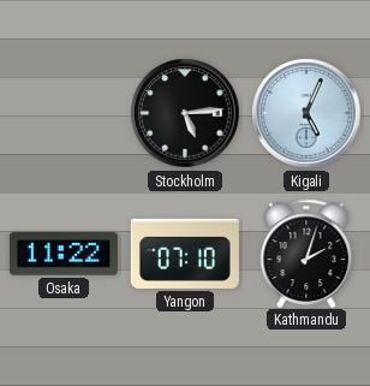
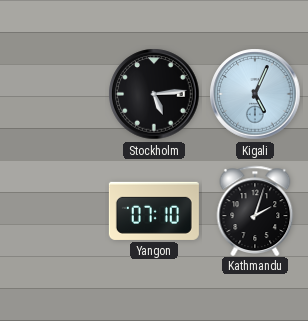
Osaka: 11:22 -> none (64, 254)
